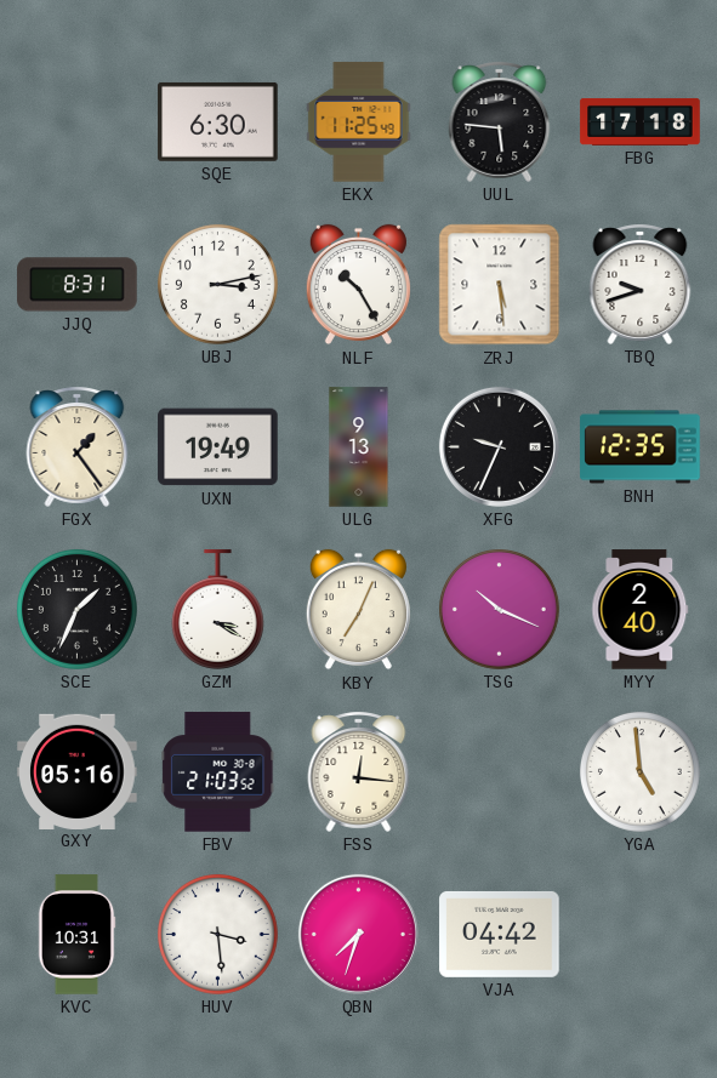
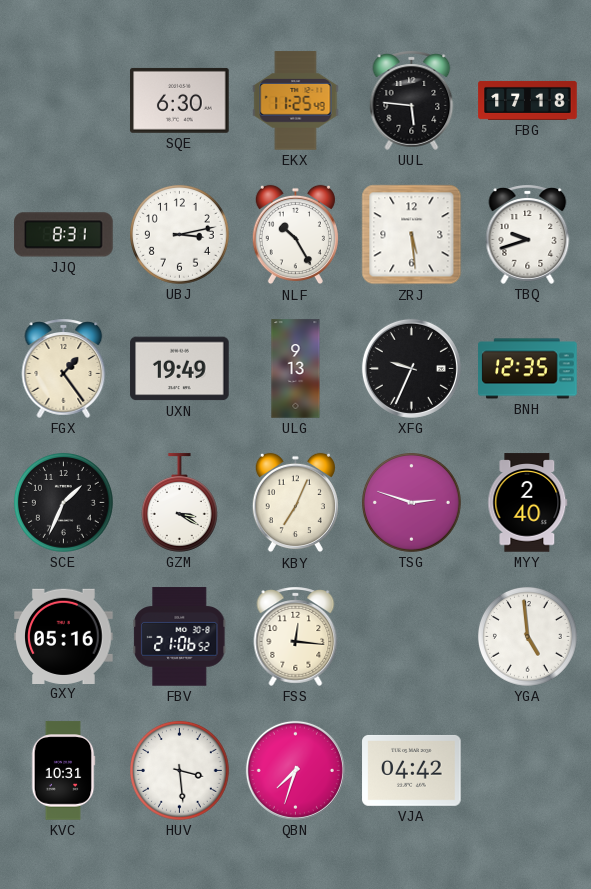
TSG: 10:19 -> 2:48 (412, 503)
FBV: 21:03 -> 21:06 (180, 637)
